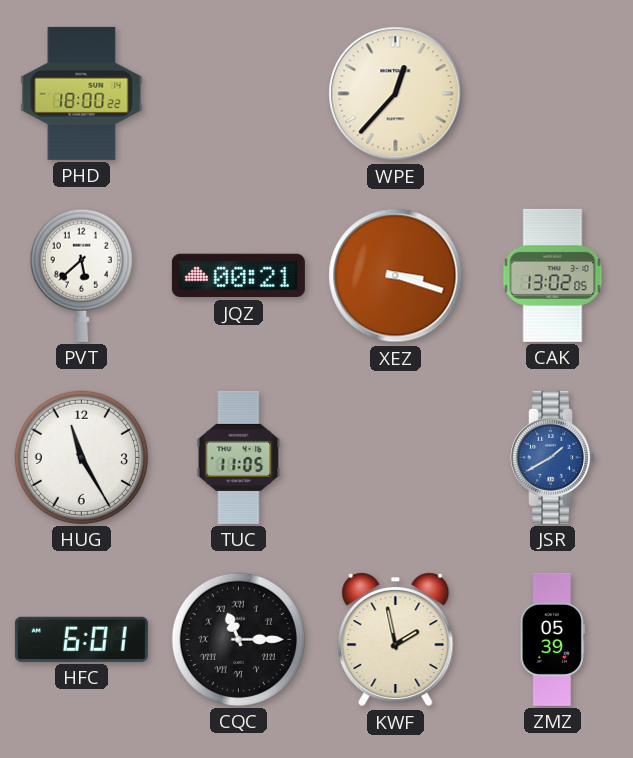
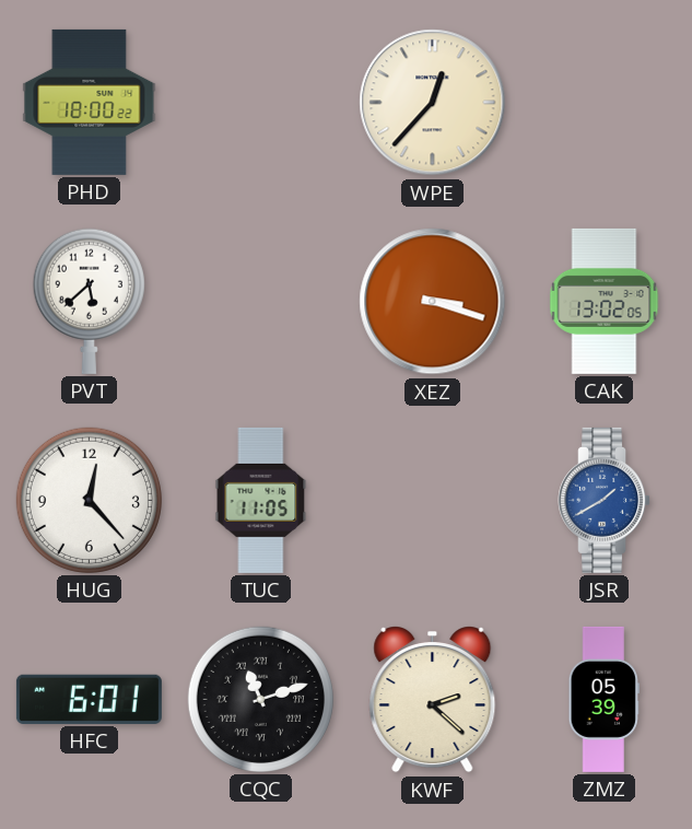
JQZ: 00:21 -> none (238, 276)
HUG: 11:25 -> 12:23 (89, 500)
CQC: 11:15 -> 11:12 (260, 699)
KWF: 1:58 -> 2:22 (433, 700)
